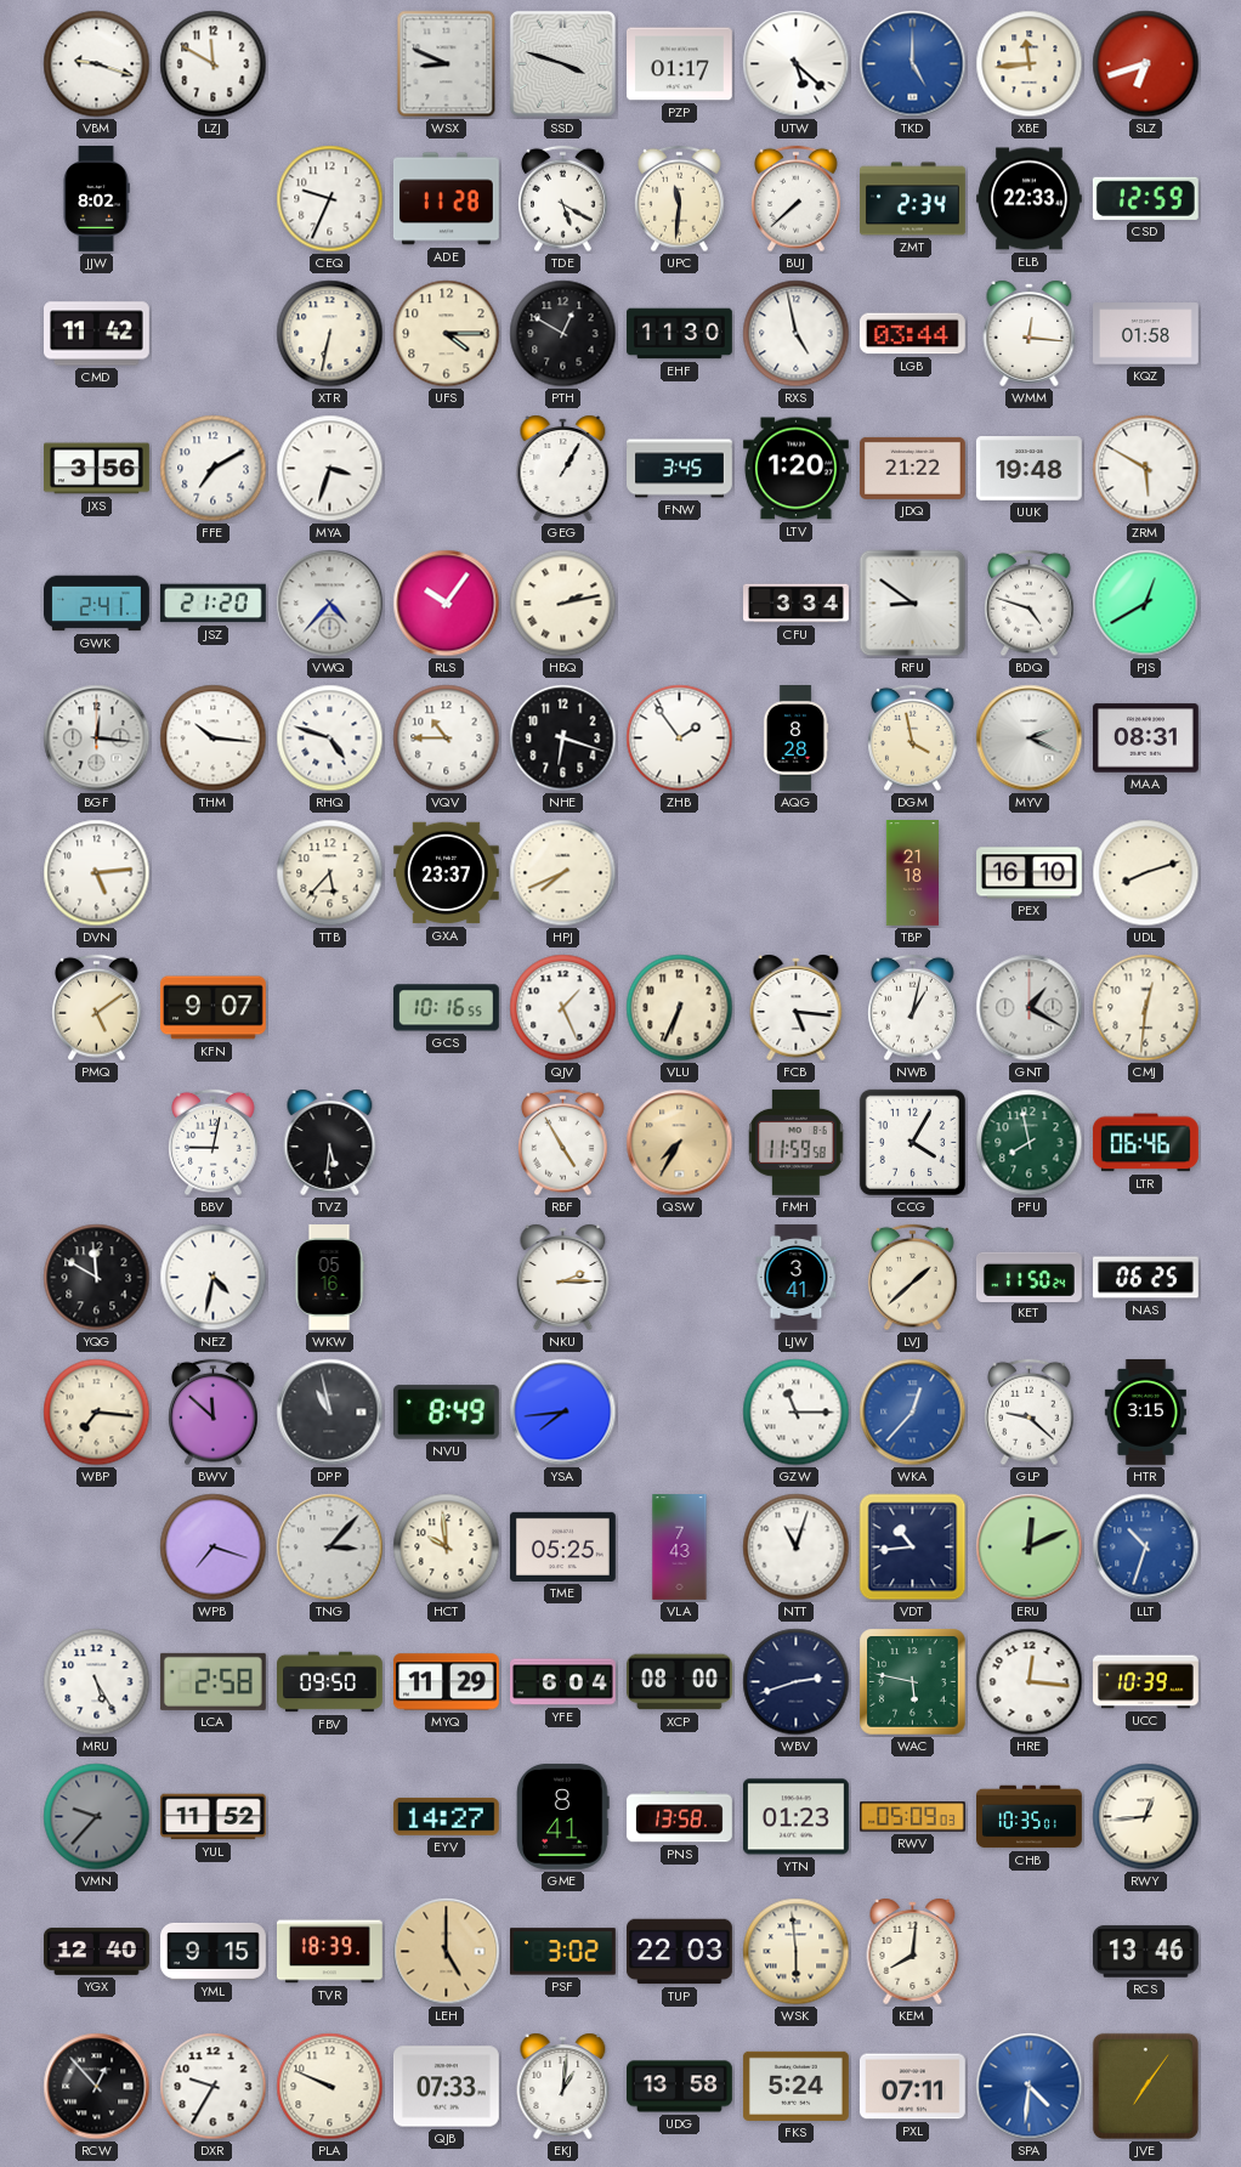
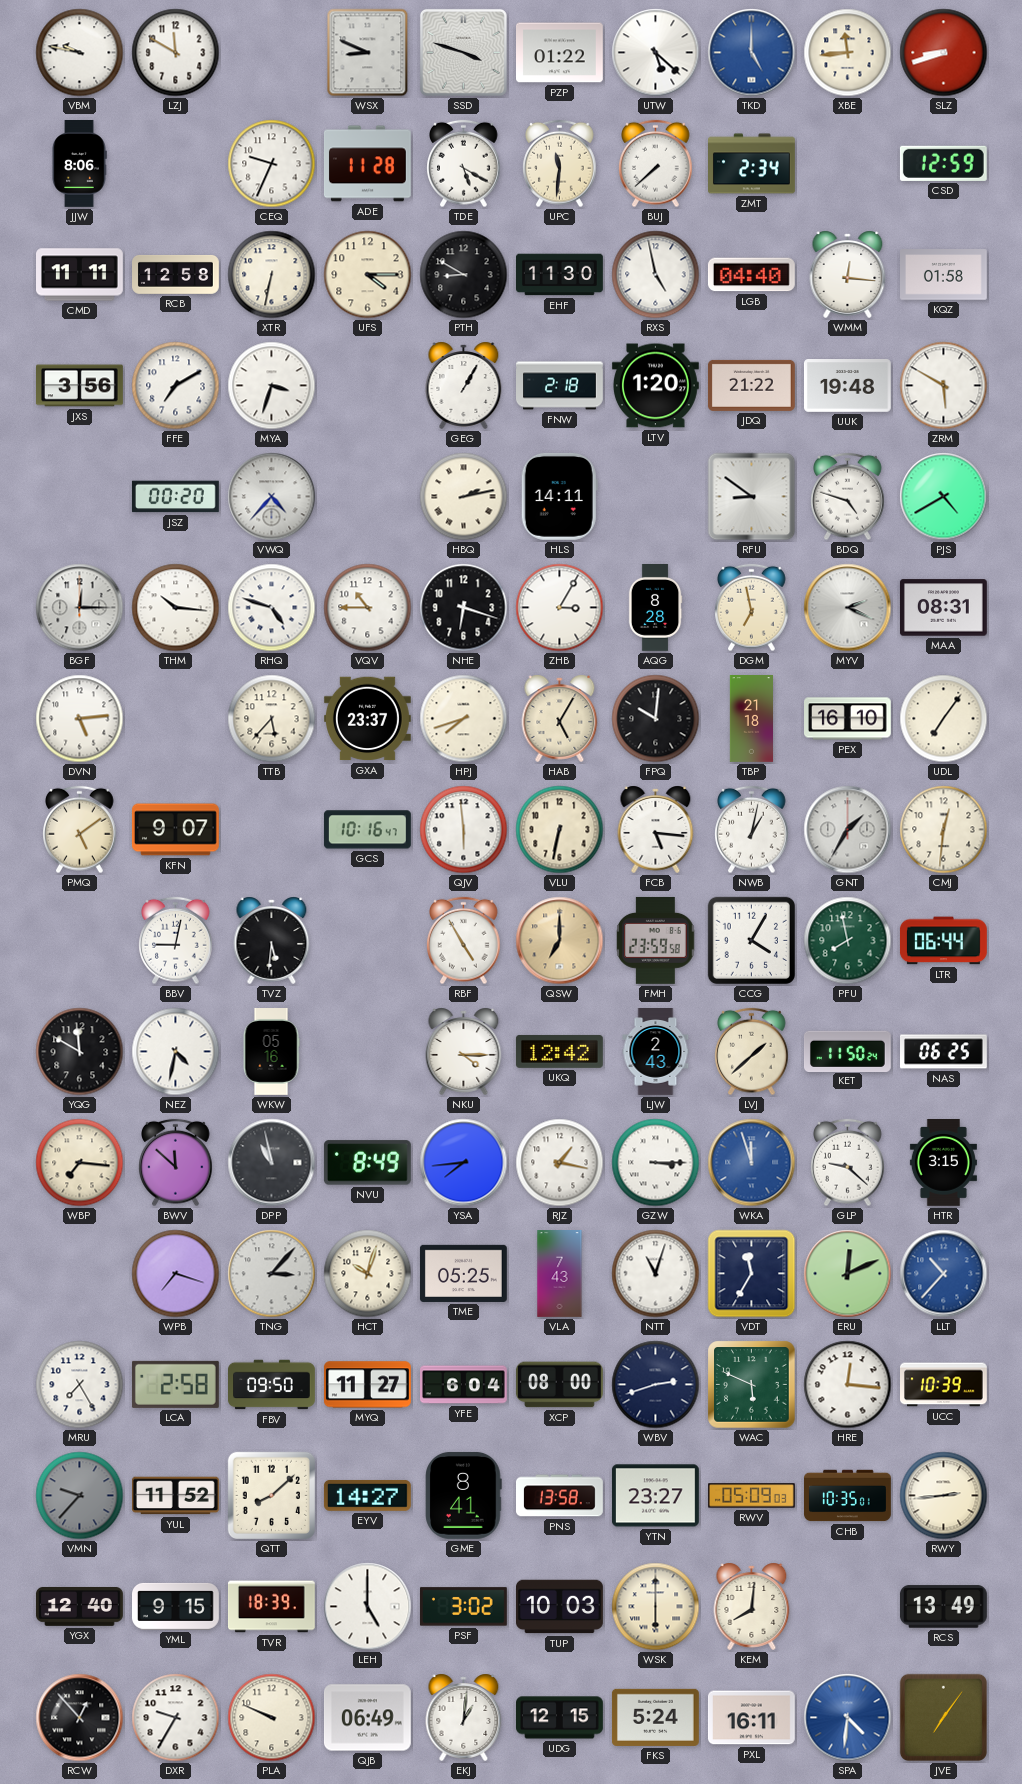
VBM: 9:18 -> 9:47 (80, 53)
PZP: 01:17 -> 01:22 (560, 53)
SLZ: 6:42 -> 8:42 (944, 53)
JJW: 8:02 -> 8:06 (79, 164)
ELB: 22:33 -> none (1030, 199)
CMD: 11:42 -> 11:11 (80, 275)
RCB: none -> 12:58 (176, 274)
PTH: 12:50 -> 8:50 (464, 275)
LGB: 03:44 -> 04:40 (751, 275)
FNW: 3:45 -> 2:18 (560, 386)
GWK: 2:41 -> none (97, 604)
JSZ: 21:20 -> 00:20 (175, 497)
RLS: 10:06 -> none (447, 604)
HLS: none -> 14:11 (559, 496)
CFU: 3:34 -> none (797, 604)
PJS: 12:40 -> 4:40 (944, 497)
BGF: 12:16 -> 12:15 (80, 608)
ZHB: 1:54 -> 3:05 (560, 608)
DGM: 3:58 -> 6:58 (752, 608)
HPJ: 7:41 -> 7:42 (464, 719)
HAB: none -> 5:05 (560, 718)
FPQ: none -> 10:01 (656, 719)
UDL: 8:12 -> 7:06 (944, 719)
GCS: 10:16:55 -> 10:16:47 (367, 830)
QJV: 1:26 -> 5:59 (464, 830)
VLU: 6:34 -> 6:32 (560, 830)
GNT: 1:20 -> 1:35 (848, 830)
QSW: 7:35 -> 7:00 (560, 941)
FMH: 11:59 -> 23:59 (656, 940)
LTR: 06:46 -> 06:44 (943, 941)
NKU: 2:15 -> 4:15 (464, 1051)
UKQ: none -> 12:42 (559, 1051)
LJW: 3:41 -> 2:43 (656, 1052)
RJZ: none -> 1:17 (560, 1163)
GZW: 11:15 -> 3:15 (656, 1163)
WKA: 12:37 -> 11:57 (752, 1163)
HCT: 9:59 -> 10:03 (368, 1274)
VDT: 10:44 -> 11:35 (752, 1274)
LLT: 10:33 -> 10:37 (944, 1274)
MRU: 5:25 -> 7:25 (80, 1385)
MYQ: 11:29 -> 11:27 (367, 1385)
WAC: 5:47 -> 5:49 (752, 1385)
QTT: none -> 8:08 (271, 1495)
YTN: 01:23 -> 23:27 (655, 1496)
RWY: 12:44 -> 2:44 (944, 1496)
LEH dial: champagne -> white (368, 1607)
TUP: 22:03 -> 10:03 (560, 1607)
WSK: 5:59 -> 6:00 (656, 1607)
RCS: 13:46 -> 13:49 (943, 1607)
QJB: 07:33 -> 06:49 (367, 1718)
UDG: 13:58 -> 12:15 (560, 1718)
PXL: 07:11 -> 16:11 (752, 1718)
